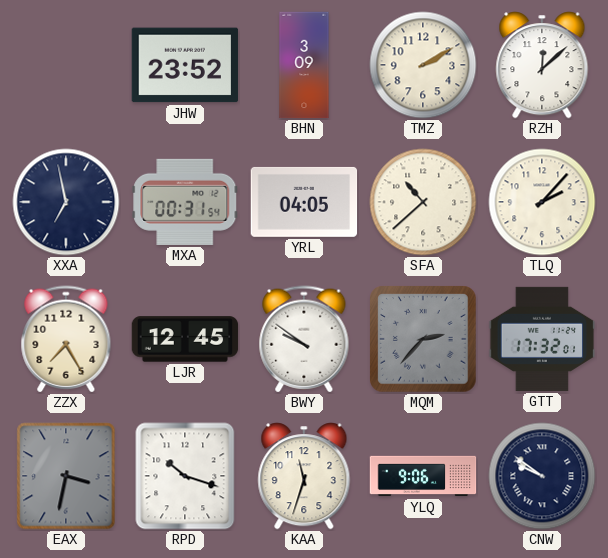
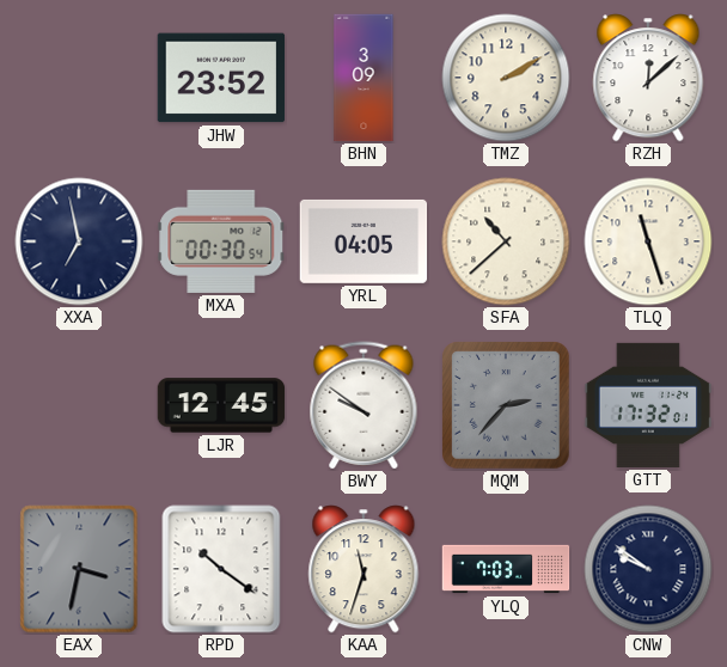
MXA: 00:31 -> 00:30 (221, 241)
TLQ: 2:07 -> 11:27 (648, 241)
ZZX: 7:25 -> none (66, 339)
RPD: 10:18 -> 10:21 (221, 569)
YLQ: 9:06 -> 7:03 (506, 569)
